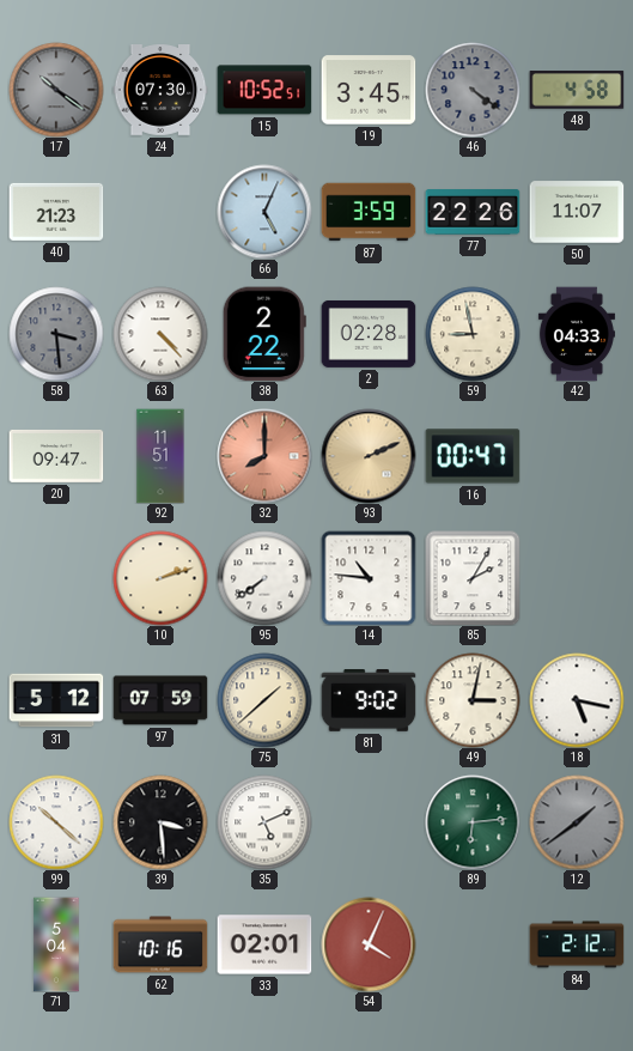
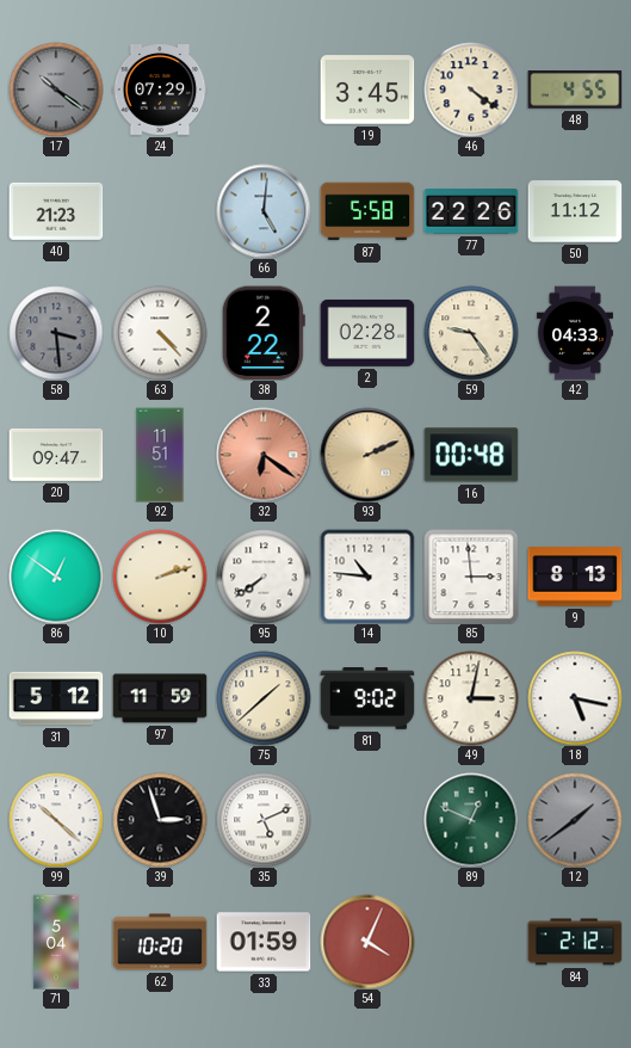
24: 07:30 -> 07:29 (160, 91)
15: 10:52 -> none (264, 90)
46 dial: grey -> cream (471, 90)
48: 4:58 -> 4:55 (575, 90)
66: 5:04 -> 5:01 (264, 211)
87: 3:59 -> 5:58 (367, 211)
50: 11:07 -> 11:12 (575, 211)
59: 8:58 -> 9:24 (471, 333)
32: 8:00 -> 6:21 (264, 455)
16: 00:47 -> 00:48 (471, 455)
86: none -> 12:51 (56, 577)
85: 2:05 -> 2:59 (471, 577)
9: none -> 8:13 (575, 577)
97: 07:59 -> 11:59 (160, 698)
39: 3:29 -> 2:57 (160, 820)
89: 6:14 -> 12:49 (471, 820)
62: 10:16 -> 10:20 (160, 942)
33: 02:01 -> 01:59 (264, 942)
